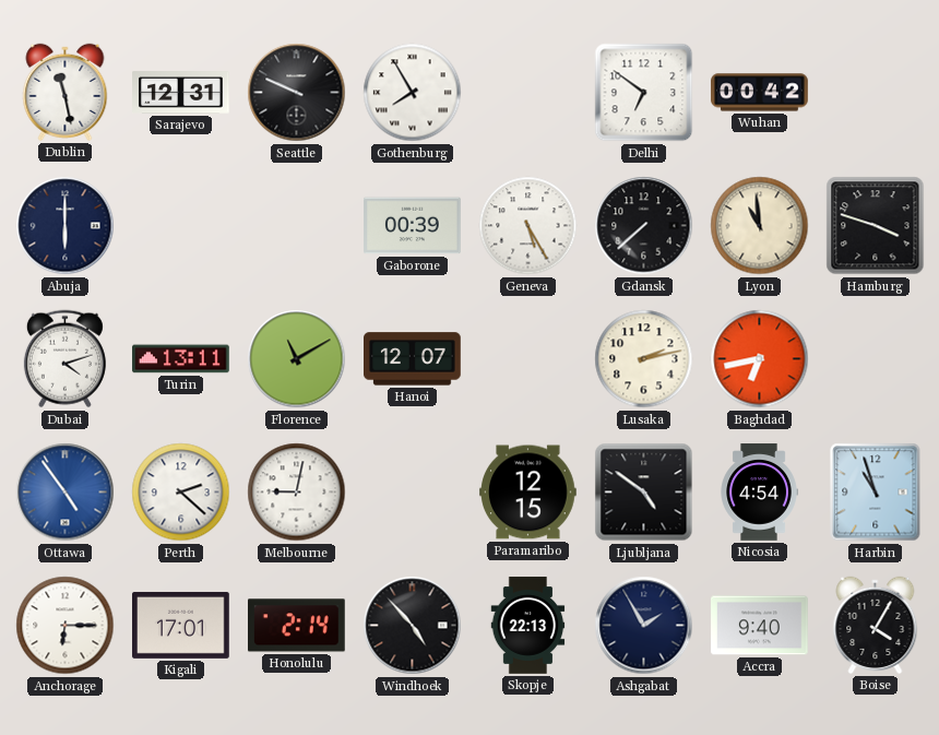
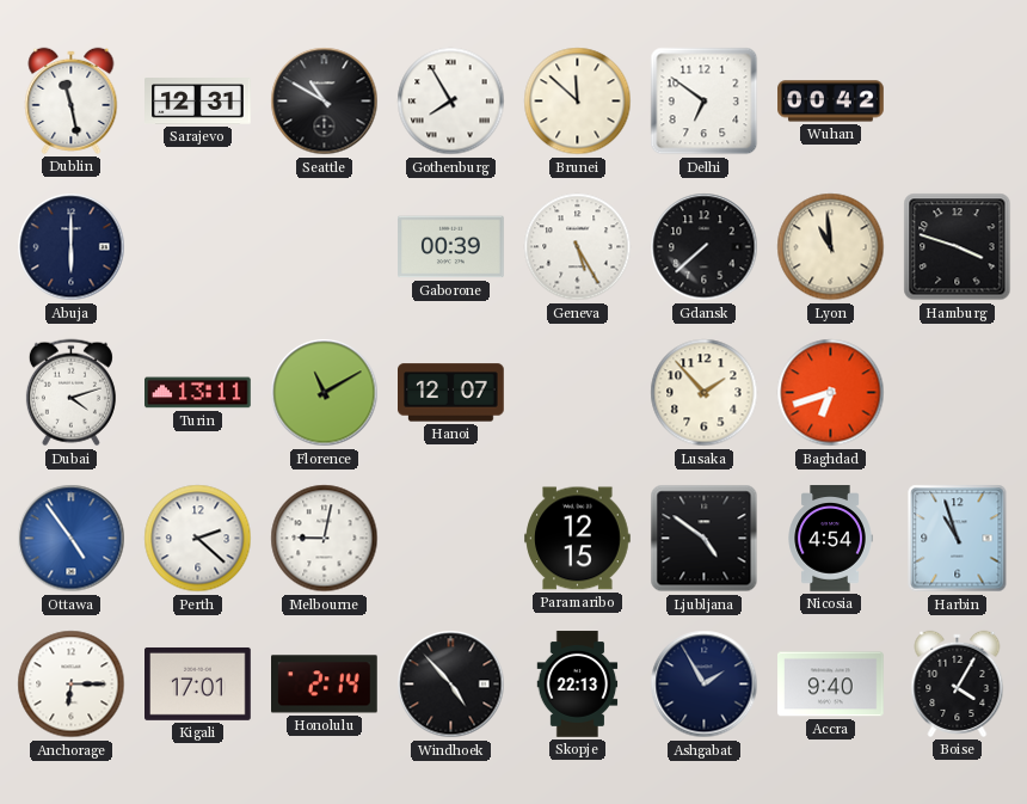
Seattle: 9:49 -> 10:50 (325, 102)
Brunei: none -> 11:52 (578, 102)
Lusaka: 2:13 -> 1:53 (705, 393)
Baghdad: 6:43 -> 6:42 (831, 393)
